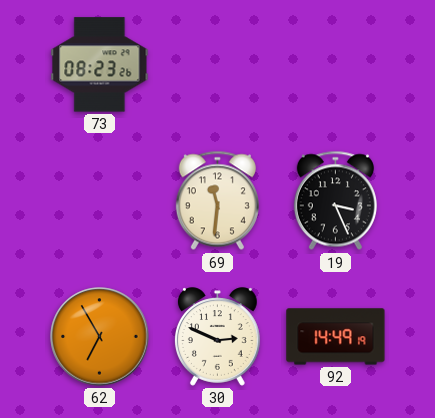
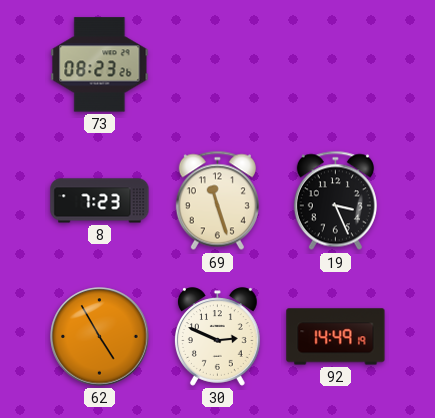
8: none -> 7:23 (100, 201)
69: 11:31 -> 11:27 (217, 201)
62: 6:55 -> 4:55 (100, 337)
